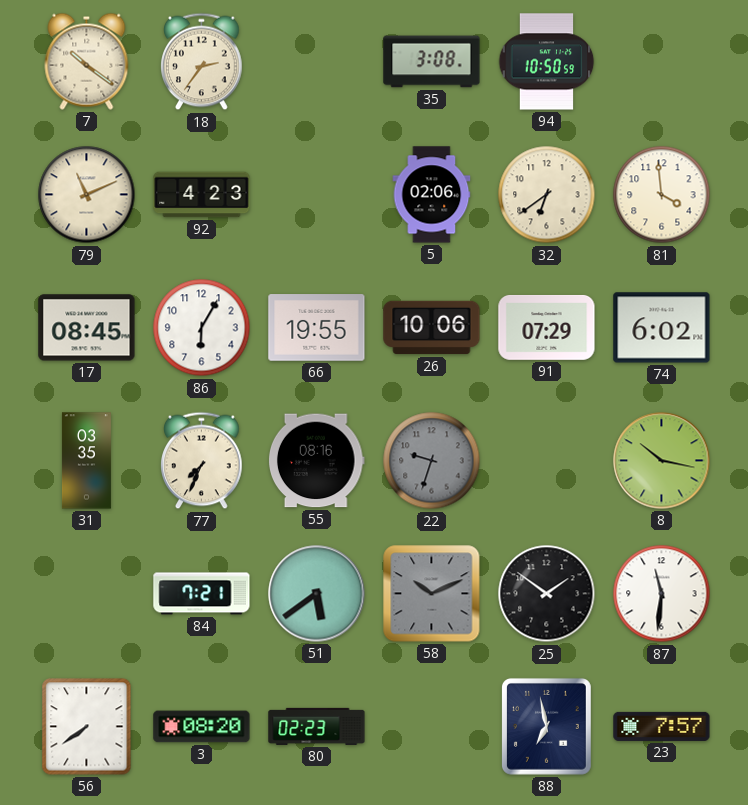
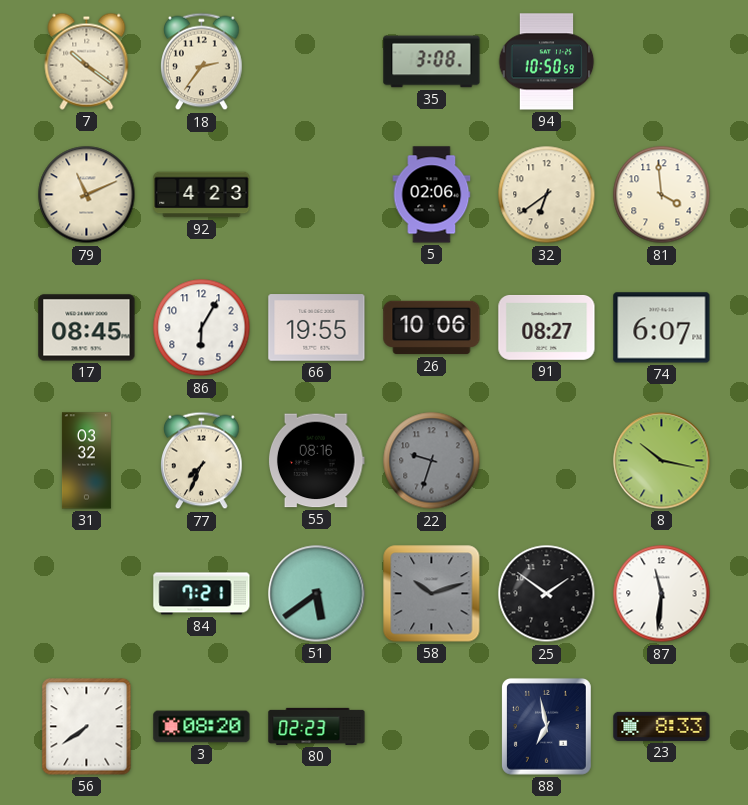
91: 07:29 -> 08:27 (547, 327)
74: 6:02 -> 6:07 (662, 328)
31: 03:35 -> 03:32 (86, 461)
58: 10:11 -> 10:12 (432, 594)
23: 7:57 -> 8:33 (662, 726)
